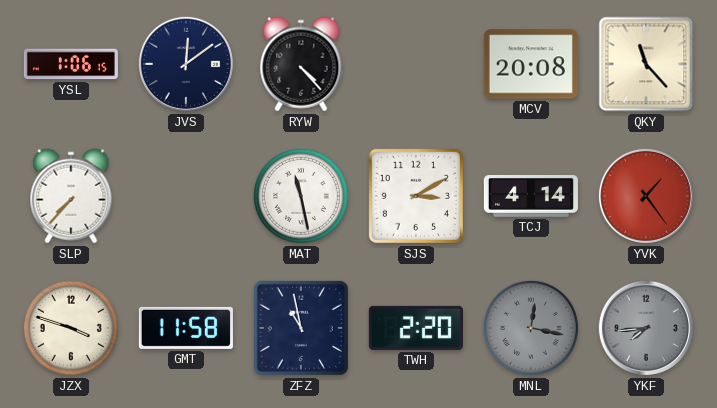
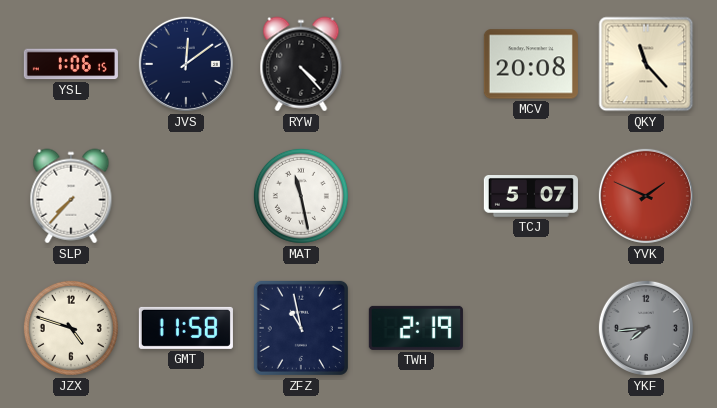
SJS: 3:10 -> none (416, 196)
TCJ: 4:14 -> 5:07 (531, 197)
YVK: 1:24 -> 1:49 (646, 196)
JZX: 3:48 -> 4:48 (71, 328)
TWH: 2:20 -> 2:19 (416, 328)
MNL: 12:17 -> none (531, 328)
